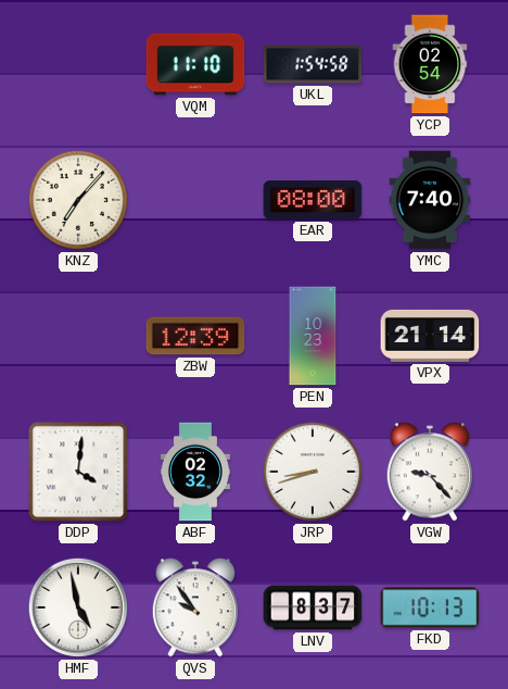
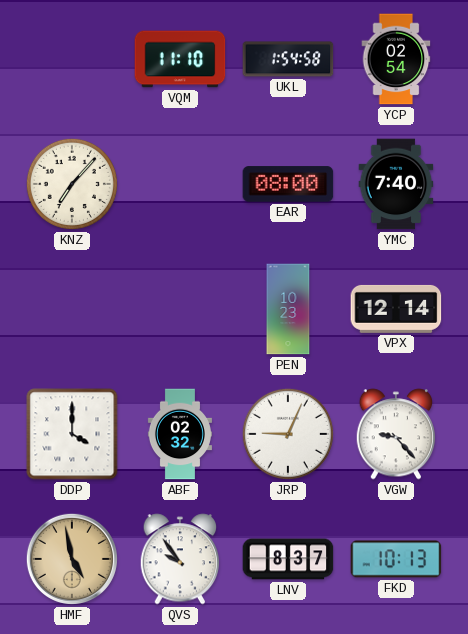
ZBW: 12:39 -> none (195, 336)
VPX: 21:14 -> 12:14 (396, 309)
DDP: 4:01 -> 4:00 (72, 434)
JRP: 8:42 -> 9:04 (288, 434)
HMF dial: white -> champagne (72, 559)
